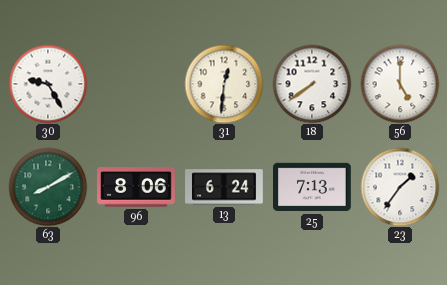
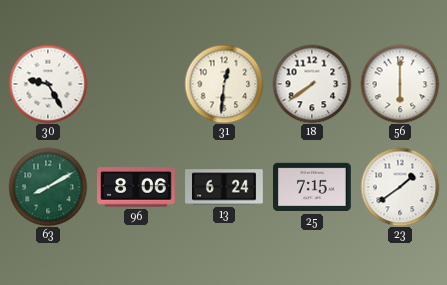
56: 5:00 -> 6:00 (400, 84)
25: 7:13 -> 7:15 (313, 187)
23: 1:36 -> 1:39 (400, 187)
